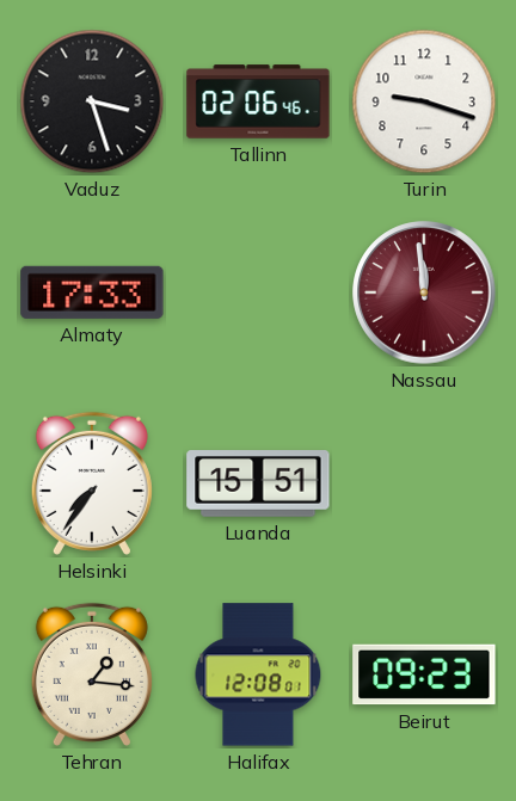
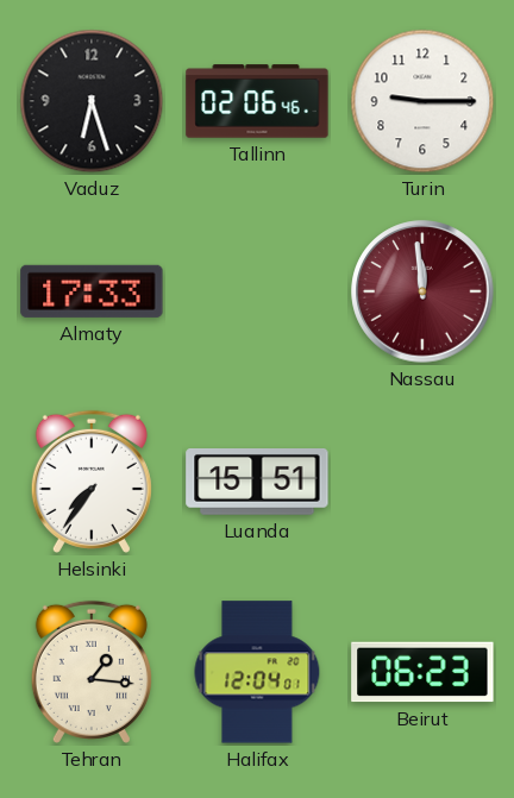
Vaduz: 3:27 -> 6:27 (92, 101)
Turin: 9:18 -> 9:15 (422, 101)
Halifax: 12:08 -> 12:04 (257, 672)
Beirut: 09:23 -> 06:23 (422, 672)
